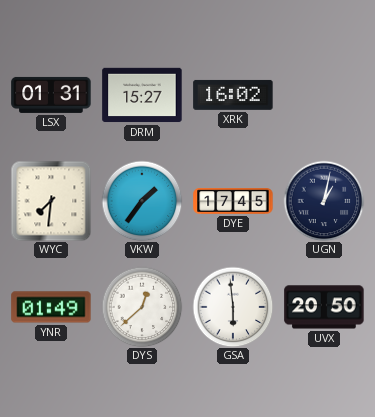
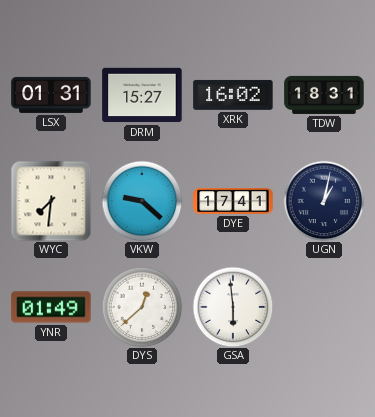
TDW: none -> 18:31 (324, 95)
VKW: 1:36 -> 9:22 (142, 201)
DYE: 17:45 -> 17:41 (233, 201)
UVX: 20:50 -> none (324, 307)
